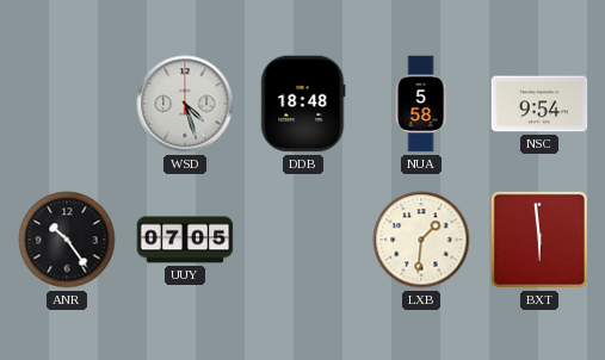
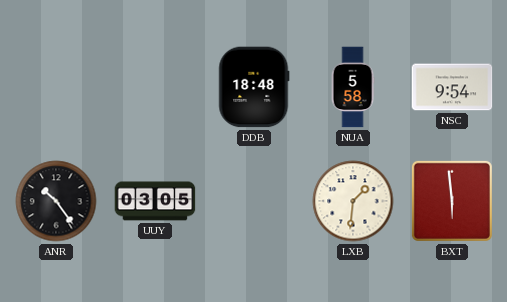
WSD: 4:27 -> none (185, 104)
UUY: 07:05 -> 03:05 (155, 201)
